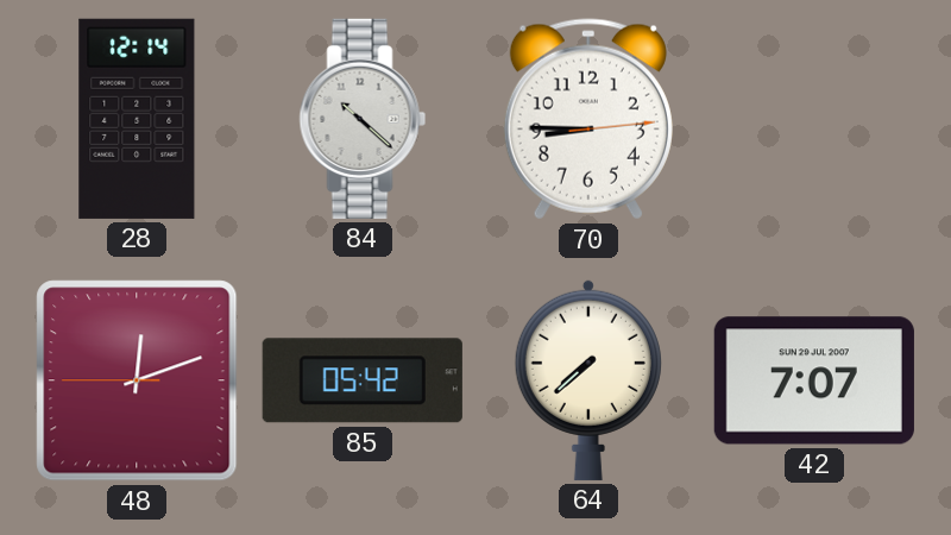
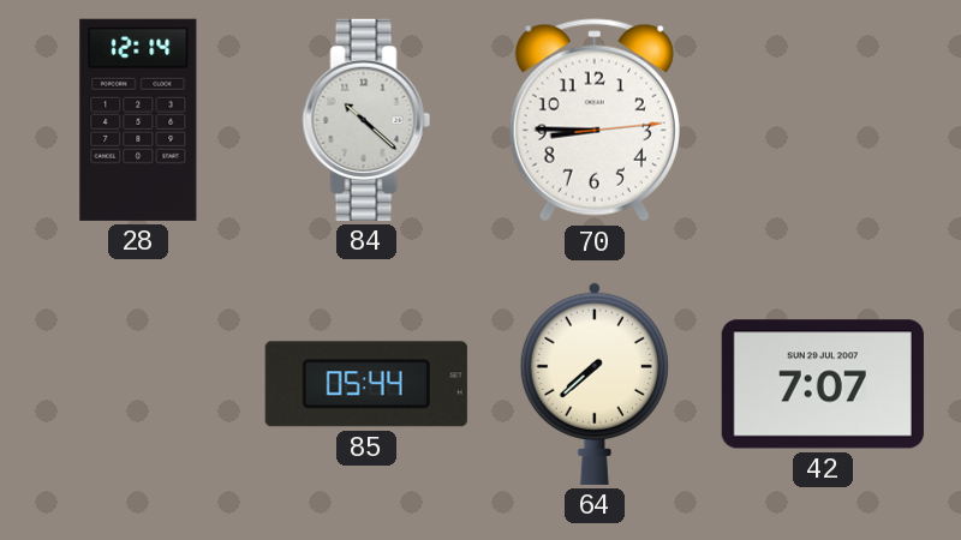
48: 12:11 -> none (137, 380)
85: 05:42 -> 05:44 (366, 384)
